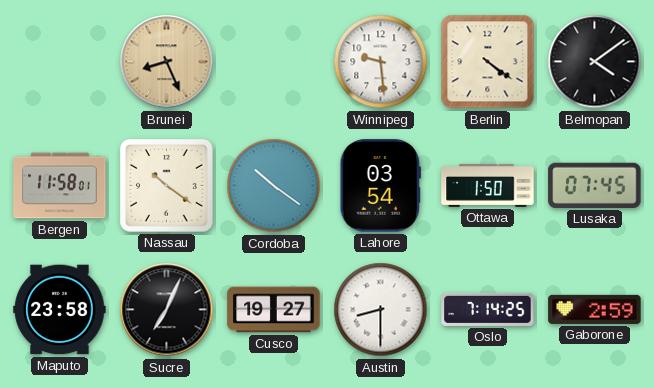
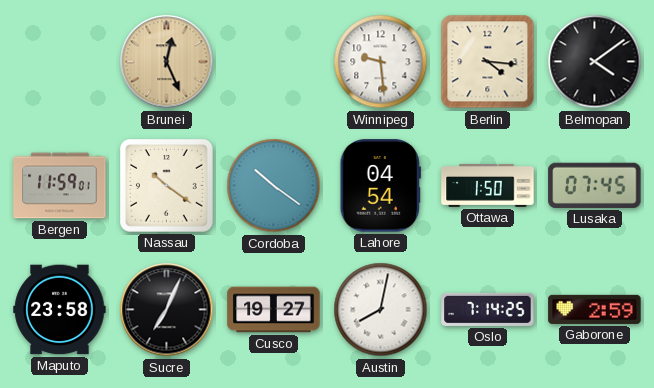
Brunei: 8:26 -> 12:26 (167, 62)
Berlin: 4:21 -> 4:16 (488, 62)
Bergen: 11:58 -> 11:59 (60, 186)
Lahore: 03:54 -> 04:54 (380, 186)
Austin: 8:30 -> 8:02 (381, 310)
